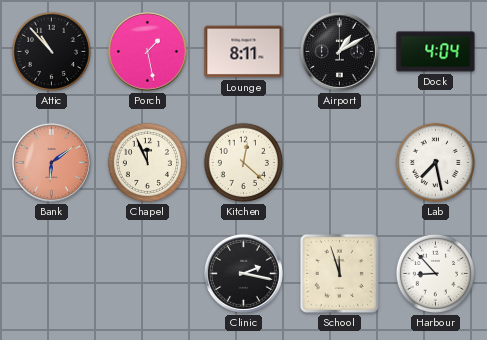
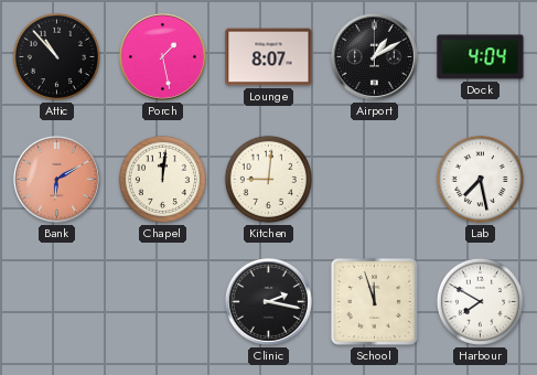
Lounge: 8:11 -> 8:07 (269, 57)
Bank: 6:09 -> 6:10 (56, 179)
Chapel: 11:56 -> 12:01 (162, 179)
Kitchen: 12:22 -> 9:01 (268, 179)
Harbour: 8:53 -> 7:50 (480, 301)
